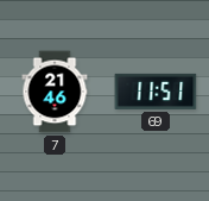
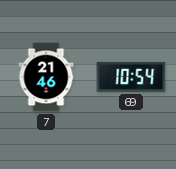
69: 11:51 -> 10:54 (131, 77)
